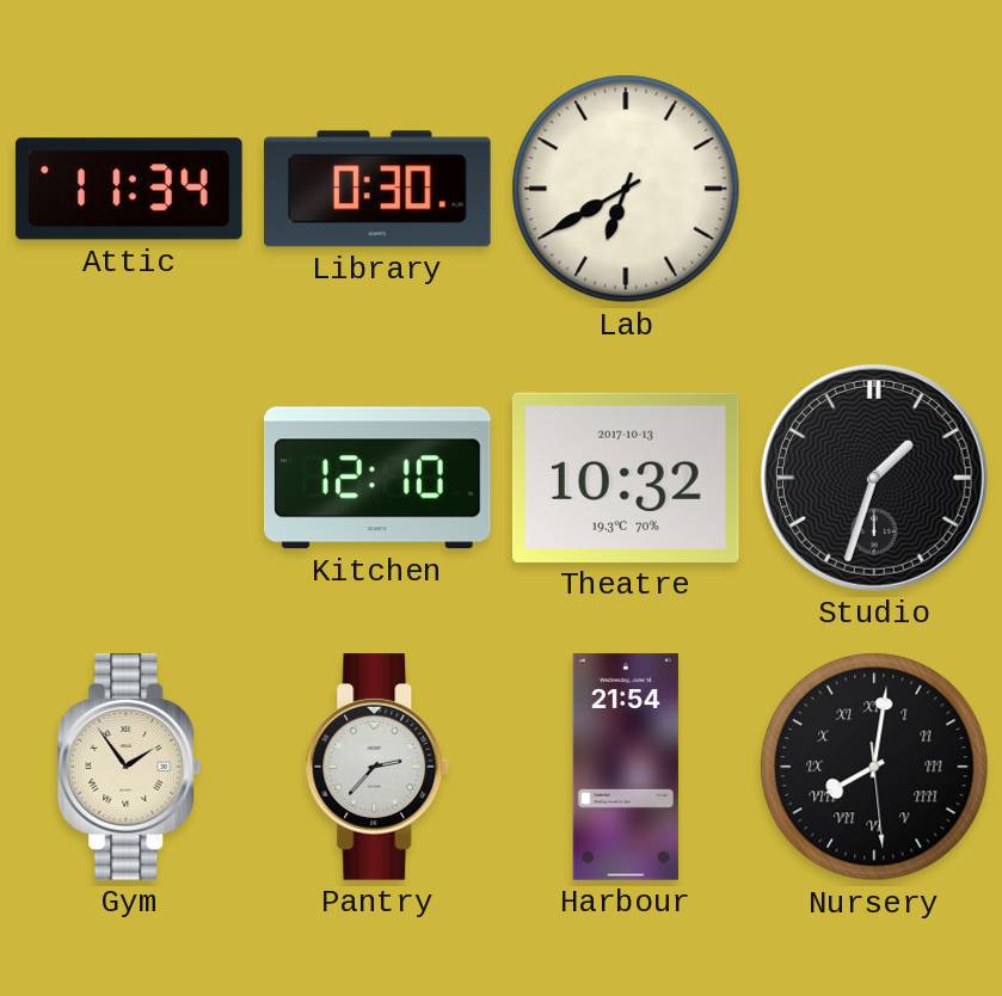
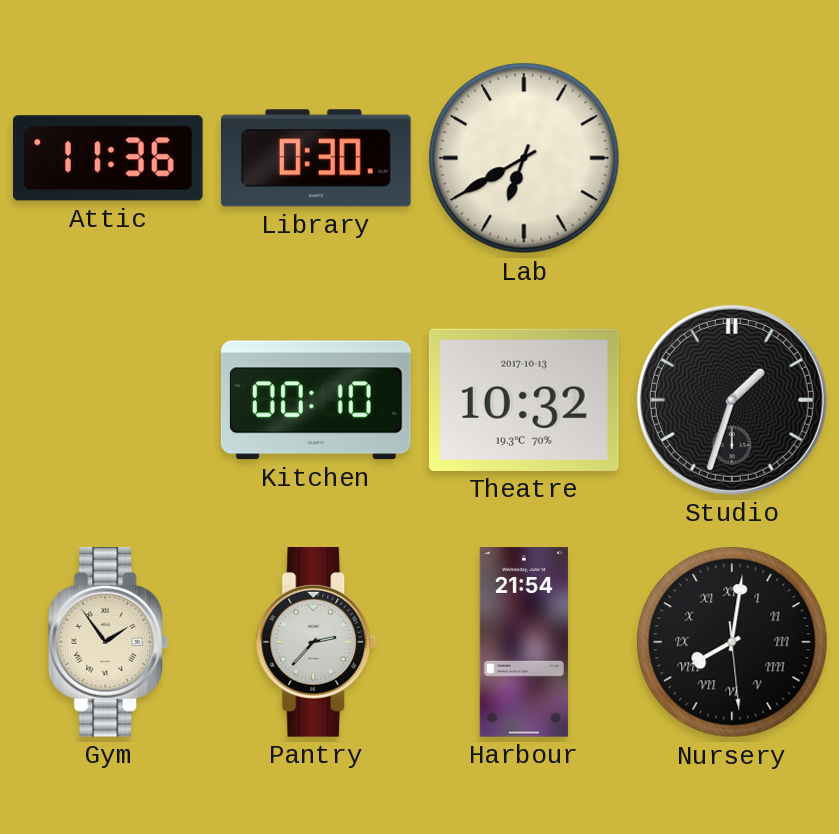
Attic: 11:34 -> 11:36 (109, 158)
Kitchen: 12:10 -> 00:10 (316, 400)
